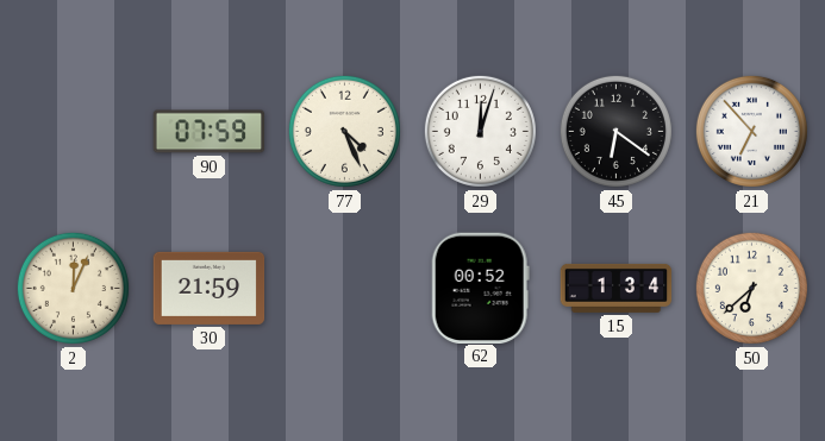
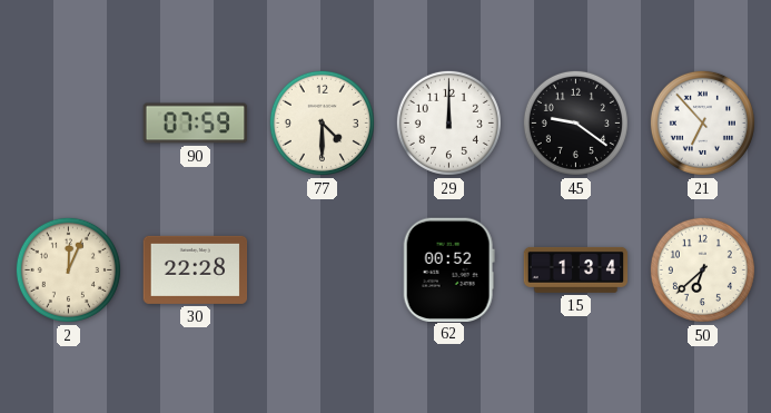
77: 4:26 -> 4:30 (322, 122)
29: 12:03 -> 12:00 (448, 122)
45: 6:21 -> 9:21 (575, 122)
30: 21:59 -> 22:28 (196, 269)
